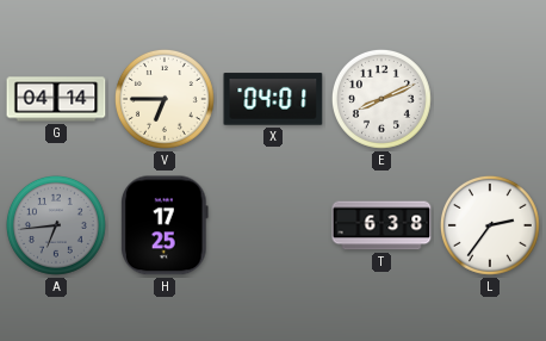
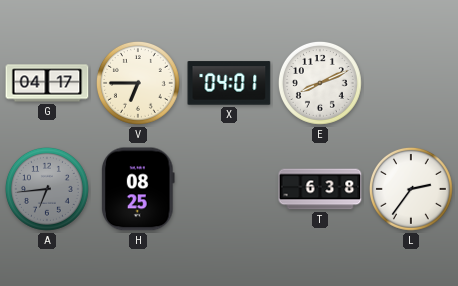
G: 04:14 -> 04:17 (47, 83)
H: 17:25 -> 08:25 (139, 189)
